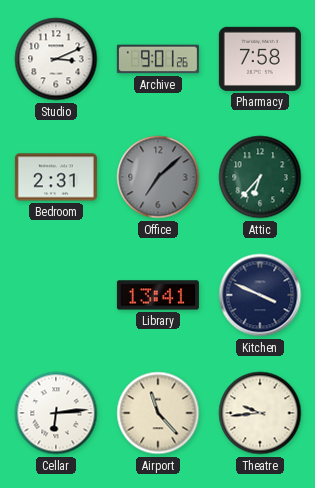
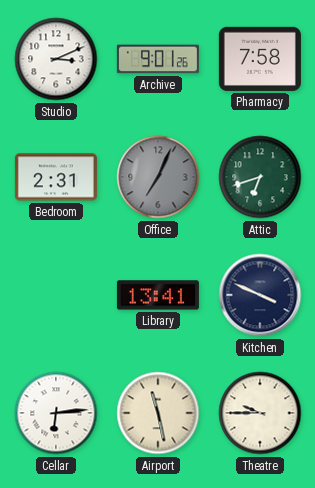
Office: 7:08 -> 7:04 (158, 177)
Attic: 6:37 -> 6:42 (260, 177)
Airport: 11:23 -> 11:28 (158, 413)
Theatre: 9:44 -> 9:45 (260, 413)
